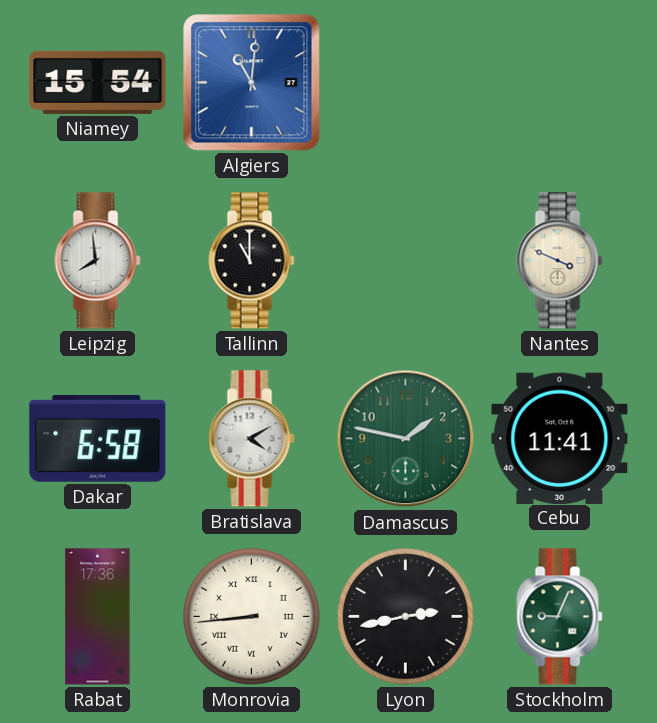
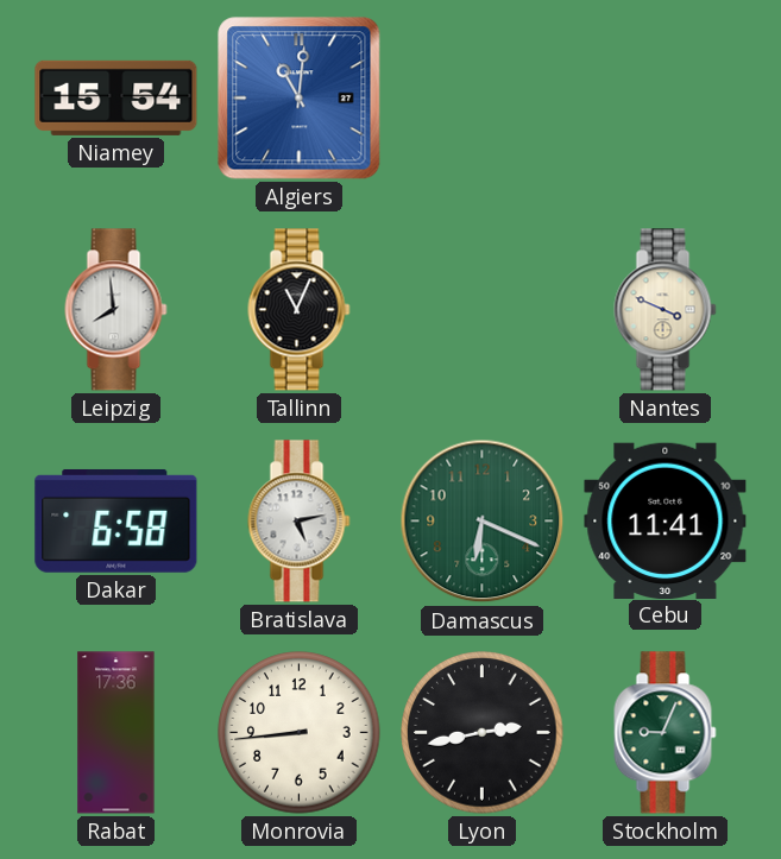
Tallinn: 11:00 -> 11:04 (300, 310)
Bratislava: 4:10 -> 5:13 (300, 522)
Damascus: 1:47 -> 6:19 (483, 522)
Monrovia numerals: Roman -> Arabic (300, 733)
